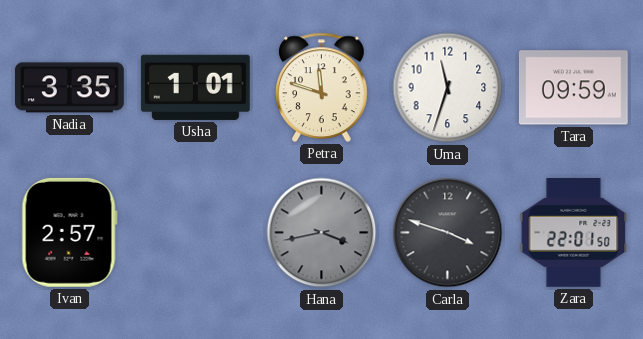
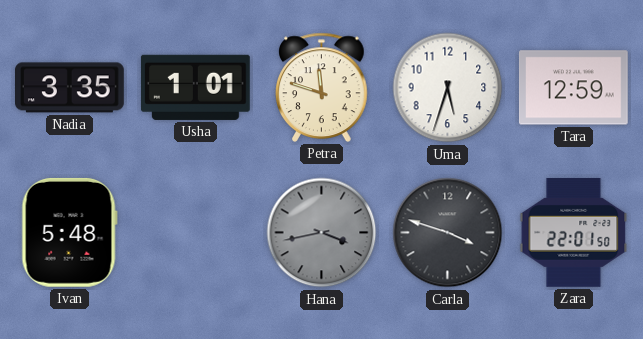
Uma: 11:33 -> 5:33 (448, 88)
Tara: 09:59 -> 12:59 (573, 88)
Ivan: 2:57 -> 5:48 (69, 232)
